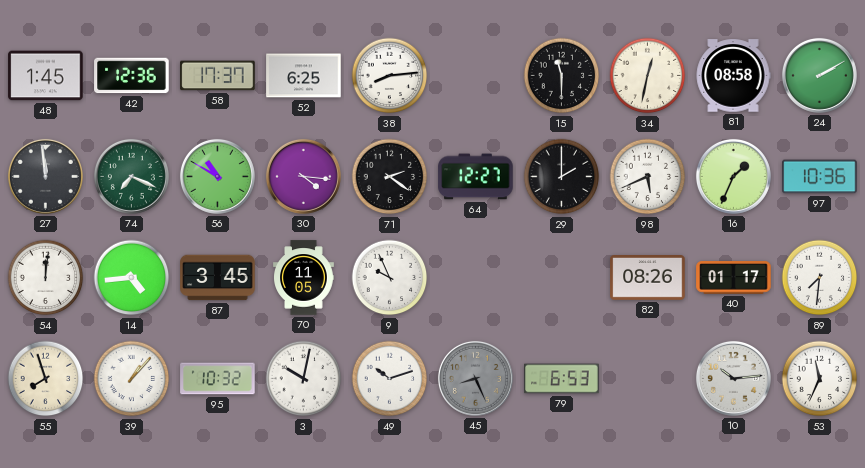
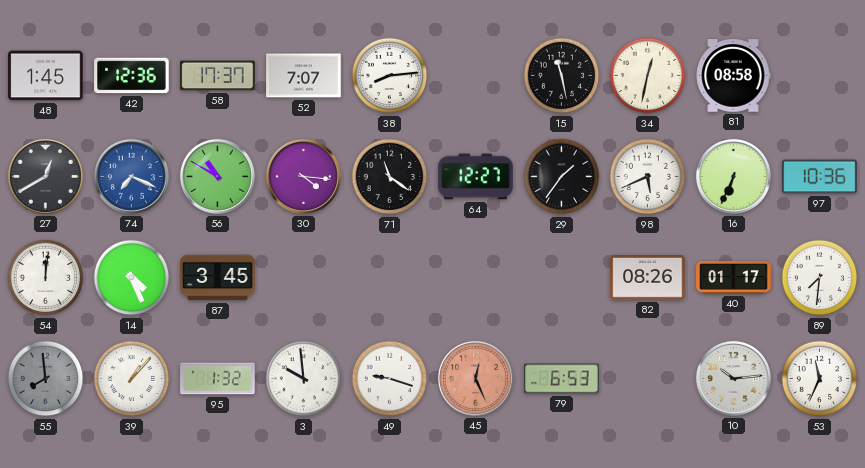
52: 6:25 -> 7:07 (304, 76)
15: 11:30 -> 11:28 (562, 76)
24: 2:10 -> none (819, 75)
27: 11:59 -> 12:40 (45, 176)
74 dial: green -> blue (131, 176)
71: 2:21 -> 11:21 (390, 177)
29: 2:00 -> 1:36 (562, 177)
16: 1:34 -> 6:34 (733, 176)
14: 4:44 -> 4:26 (132, 278)
70: 11:05 -> none (304, 278)
9: 9:56 -> none (390, 278)
55: 7:57 -> 7:59 (46, 379)
55 dial: cream -> grey (46, 379)
95: 10:32 -> 1:32 (218, 379)
3: 10:02 -> 9:59 (304, 379)
49: 10:12 -> 9:18 (390, 379)
45: 8:26 -> 12:26 (475, 378)
45 dial: grey -> salmon (475, 378)
